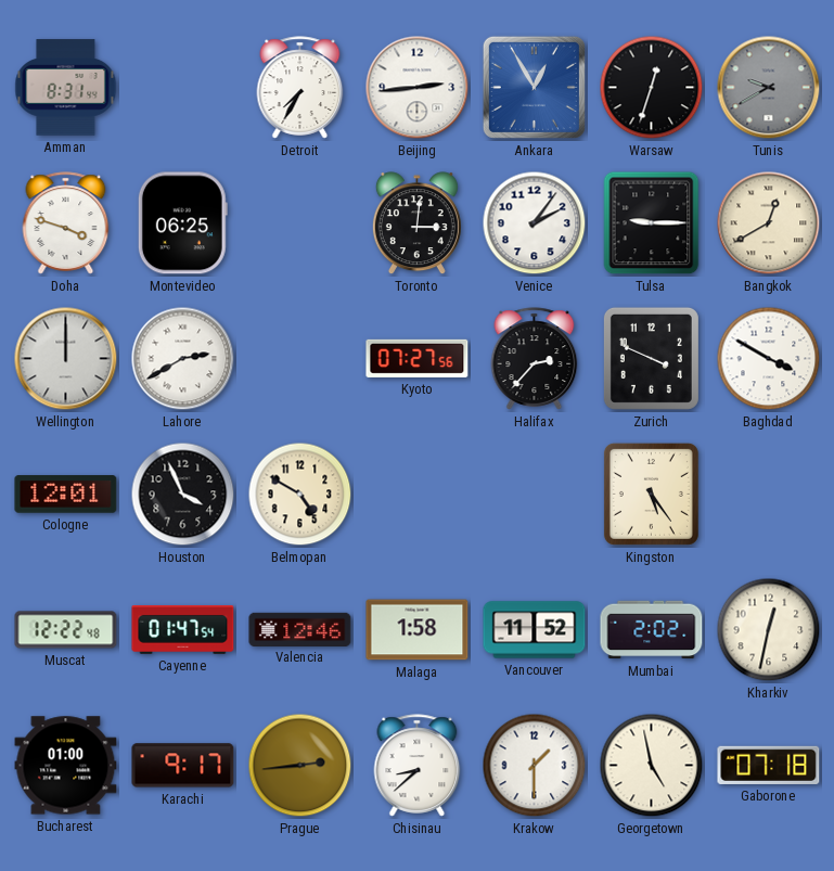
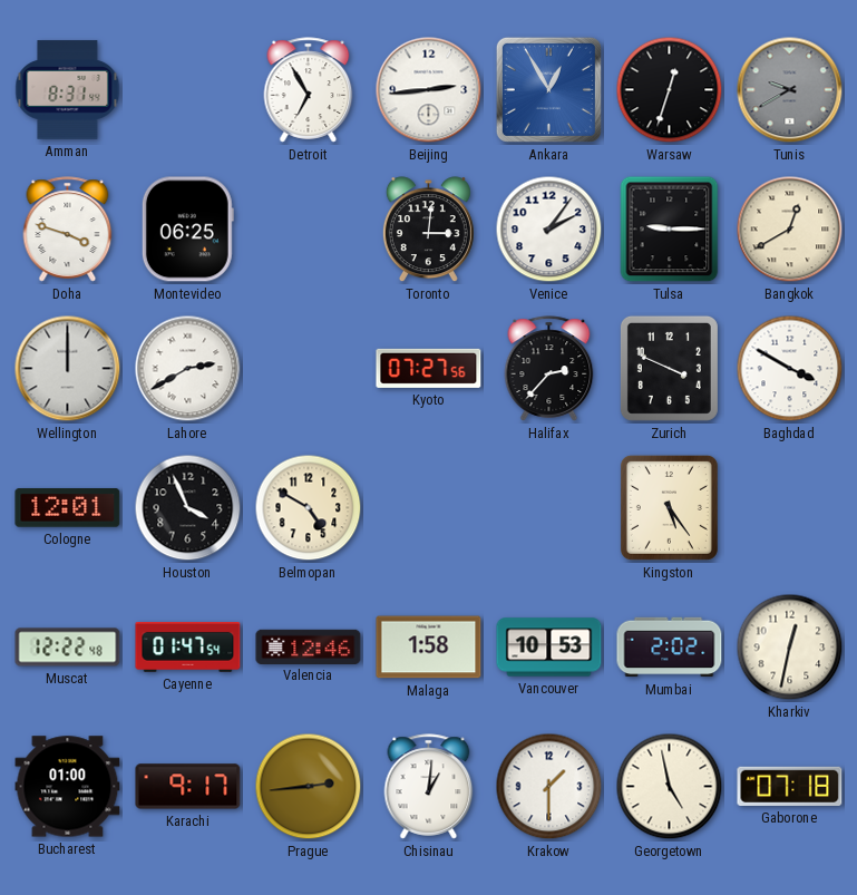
Detroit: 7:35 -> 6:55 (309, 90)
Vancouver: 11:52 -> 10:53 (549, 648)
Chisinau: 8:38 -> 1:01 (429, 787)
